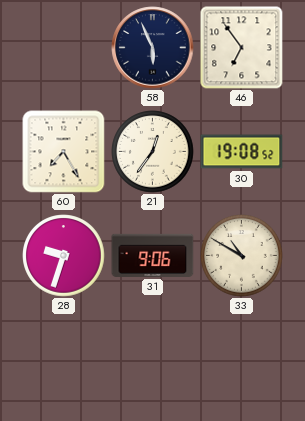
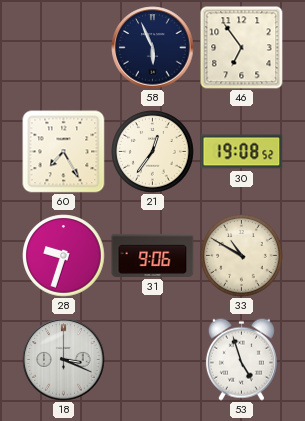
18: none -> 3:19 (64, 360)
53: none -> 4:57 (241, 359)
